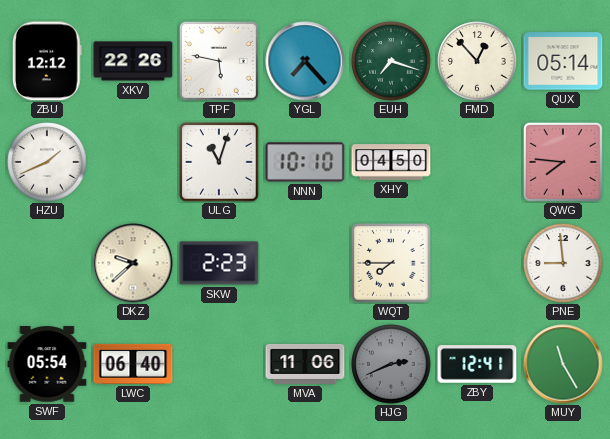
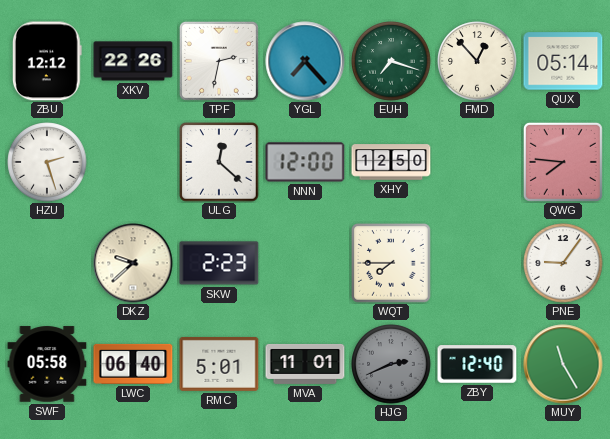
TPF: 5:47 -> 2:32 (219, 61)
HZU: 1:41 -> 2:27 (47, 162)
ULG: 11:03 -> 12:22 (219, 162)
NNN: 10:10 -> 12:00 (305, 162)
XHY: 04:50 -> 12:50 (391, 162)
PNE: 8:59 -> 9:06 (563, 263)
SWF: 05:54 -> 05:58 (47, 364)
RMC: none -> 5:01 (219, 364)
MVA: 11:06 -> 11:01 (305, 364)
ZBY: 12:41 -> 12:40 (477, 364)
